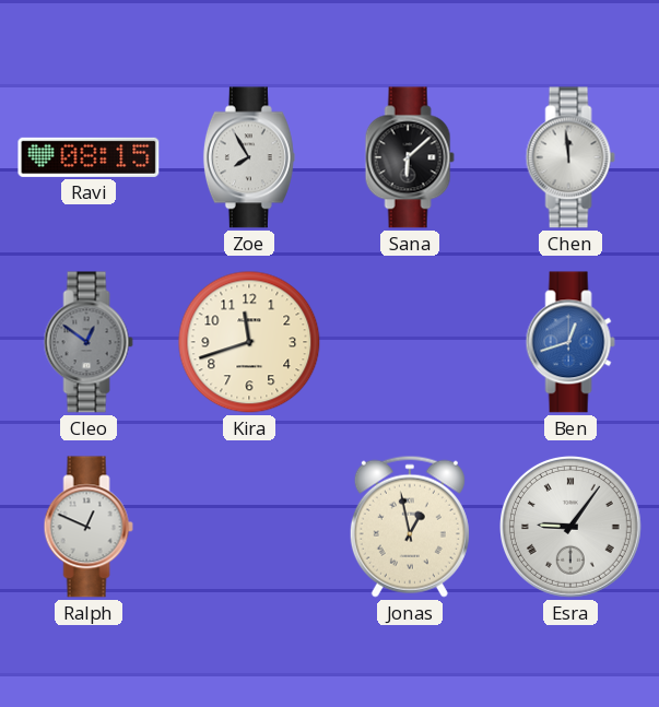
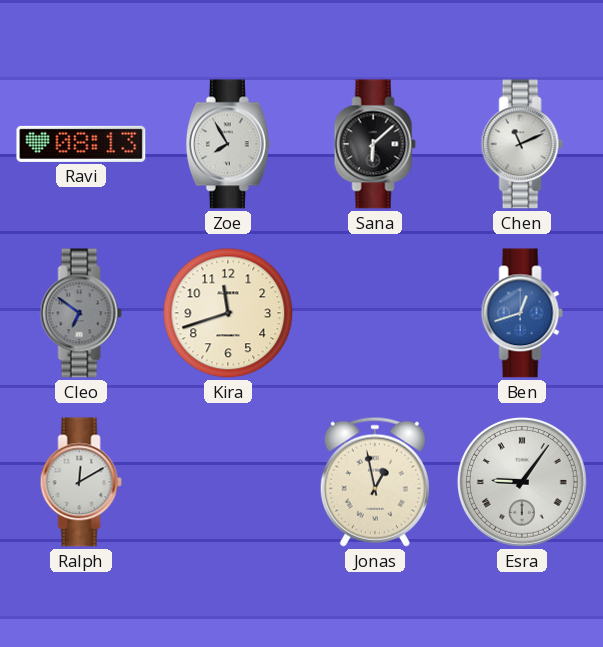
Ravi: 08:15 -> 08:13 (81, 144)
Chen: 11:59 -> 11:11 (522, 144)
Cleo: 12:51 -> 6:51 (81, 313)
Ralph: 12:49 -> 12:10 (81, 482)
